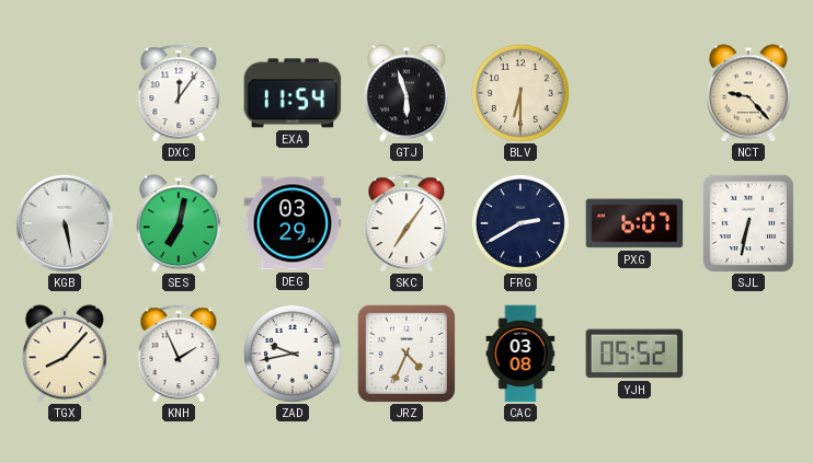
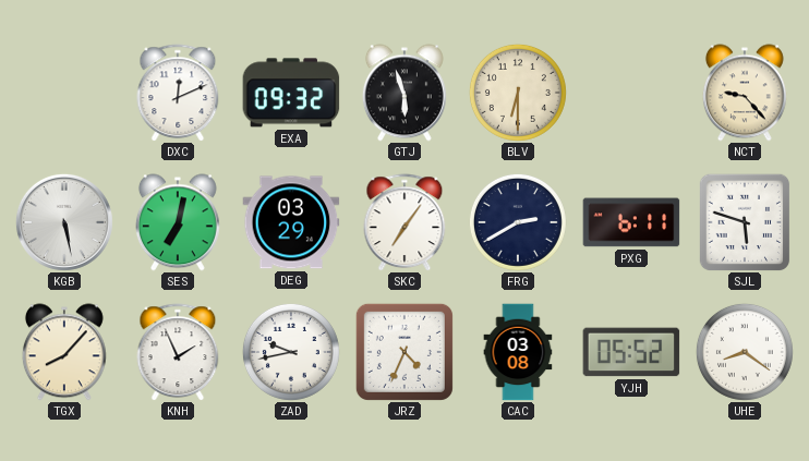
DXC: 12:06 -> 12:11 (178, 93)
EXA: 11:54 -> 09:32 (291, 93)
PXG: 6:07 -> 6:11 (631, 222)
SJL: 6:32 -> 5:48 (745, 222)
UHE: none -> 8:21 (745, 352)
